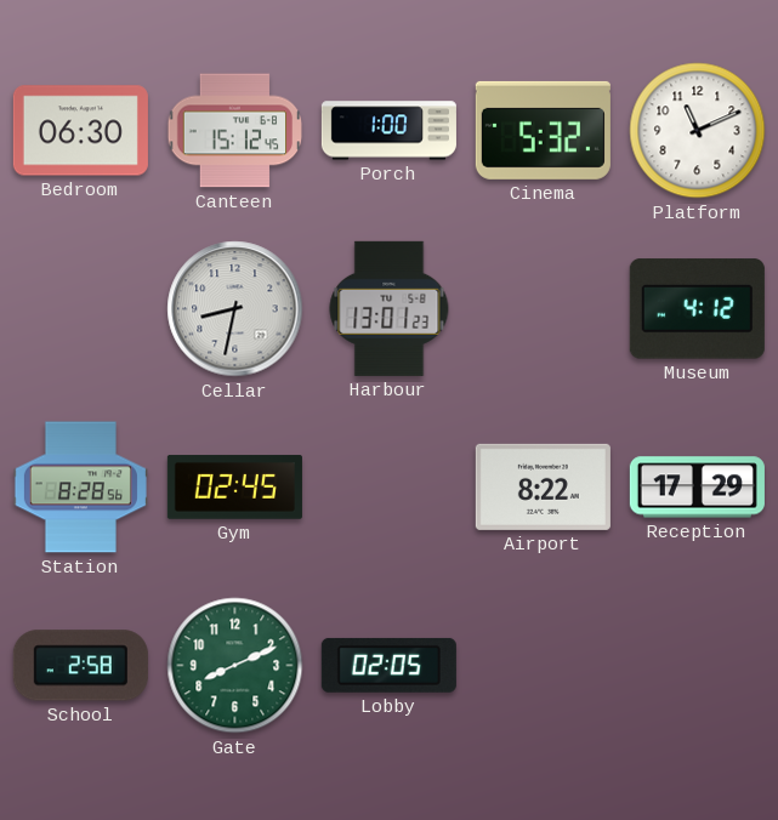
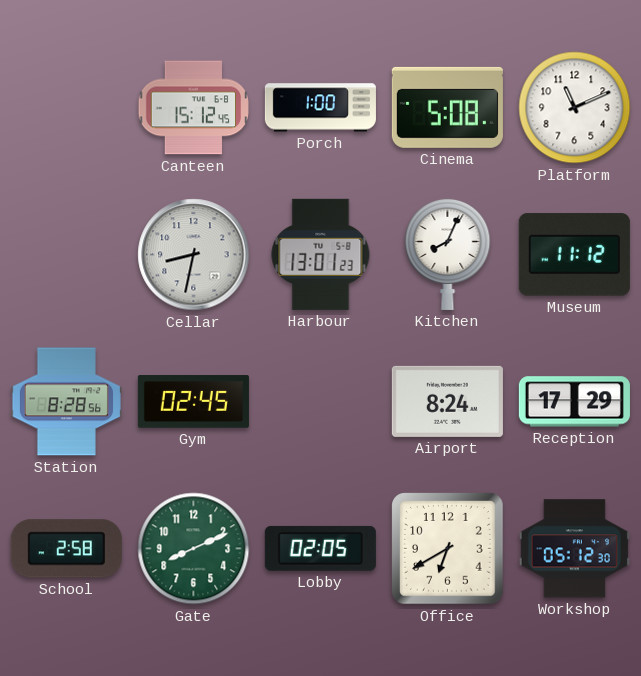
Bedroom: 06:30 -> none (80, 131)
Cinema: 5:32 -> 5:08 (447, 107)
Kitchen: none -> 8:04 (448, 254)
Museum: 4:12 -> 11:12 (574, 255)
Airport: 8:22 -> 8:24 (447, 401)
Office: none -> 6:40 (448, 549)
Workshop: none -> 05:12 (574, 549)
